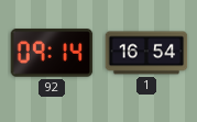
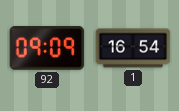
92: 09:14 -> 09:09 (47, 48)
